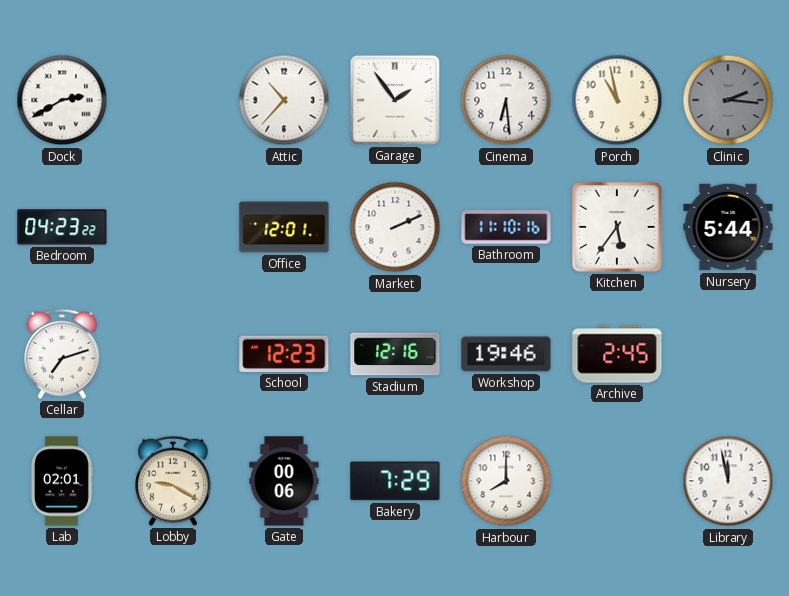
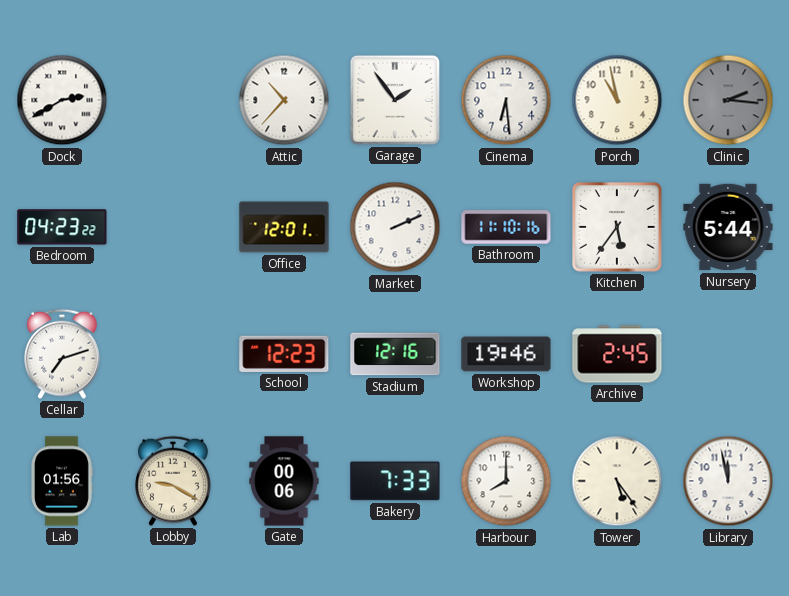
Lab: 02:01 -> 01:56 (62, 481)
Bakery: 7:29 -> 7:33 (395, 481)
Tower: none -> 5:24 (617, 481)
